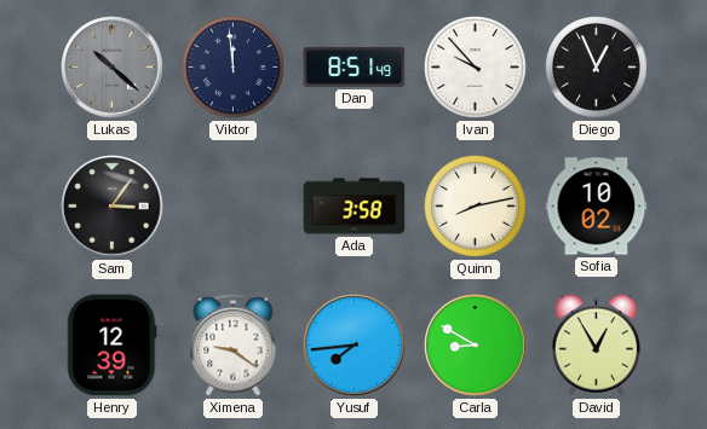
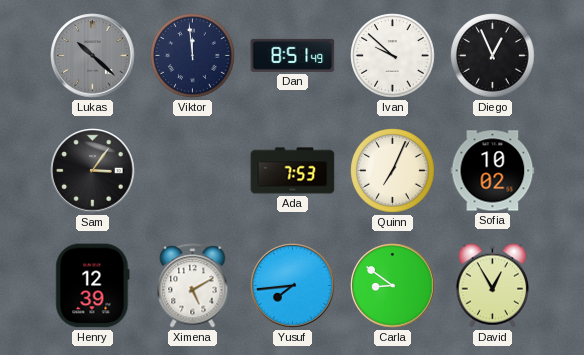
Ivan: 9:53 -> 9:52 (393, 56)
Ada: 3:58 -> 7:53 (293, 171)
Quinn: 8:13 -> 7:04 (393, 171)
Ximena: 9:21 -> 5:10 (193, 286)
Carla: 8:50 -> 8:51 (393, 286)
